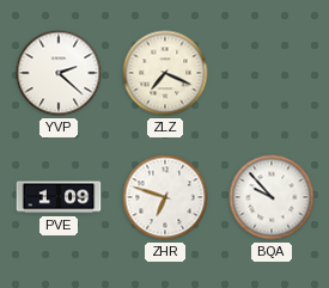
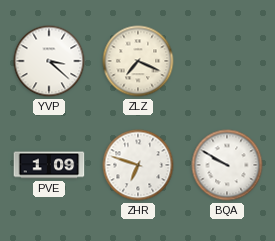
YVP: 2:22 -> 3:22 (49, 61)
BQA: 9:53 -> 9:50 (227, 165)
